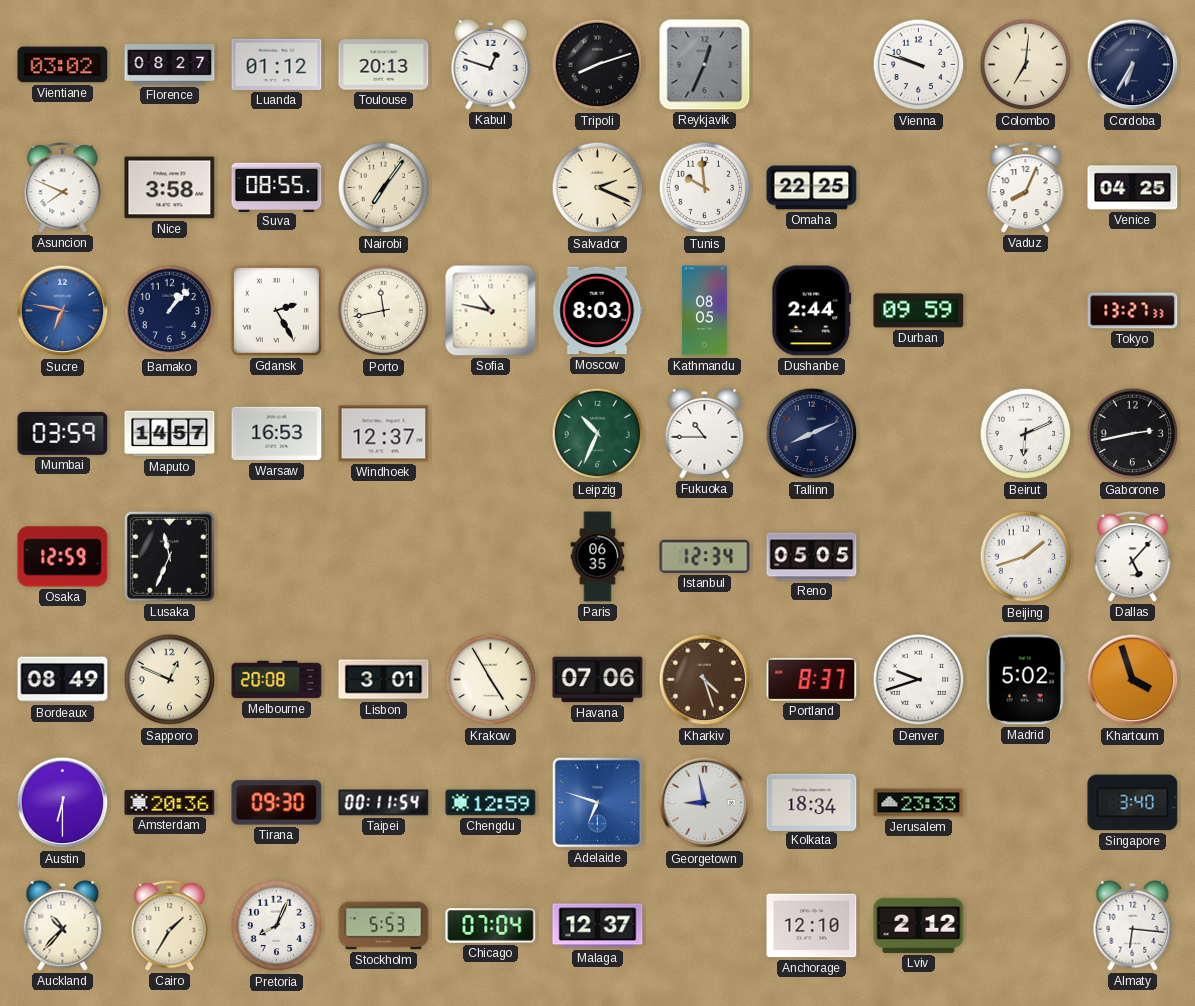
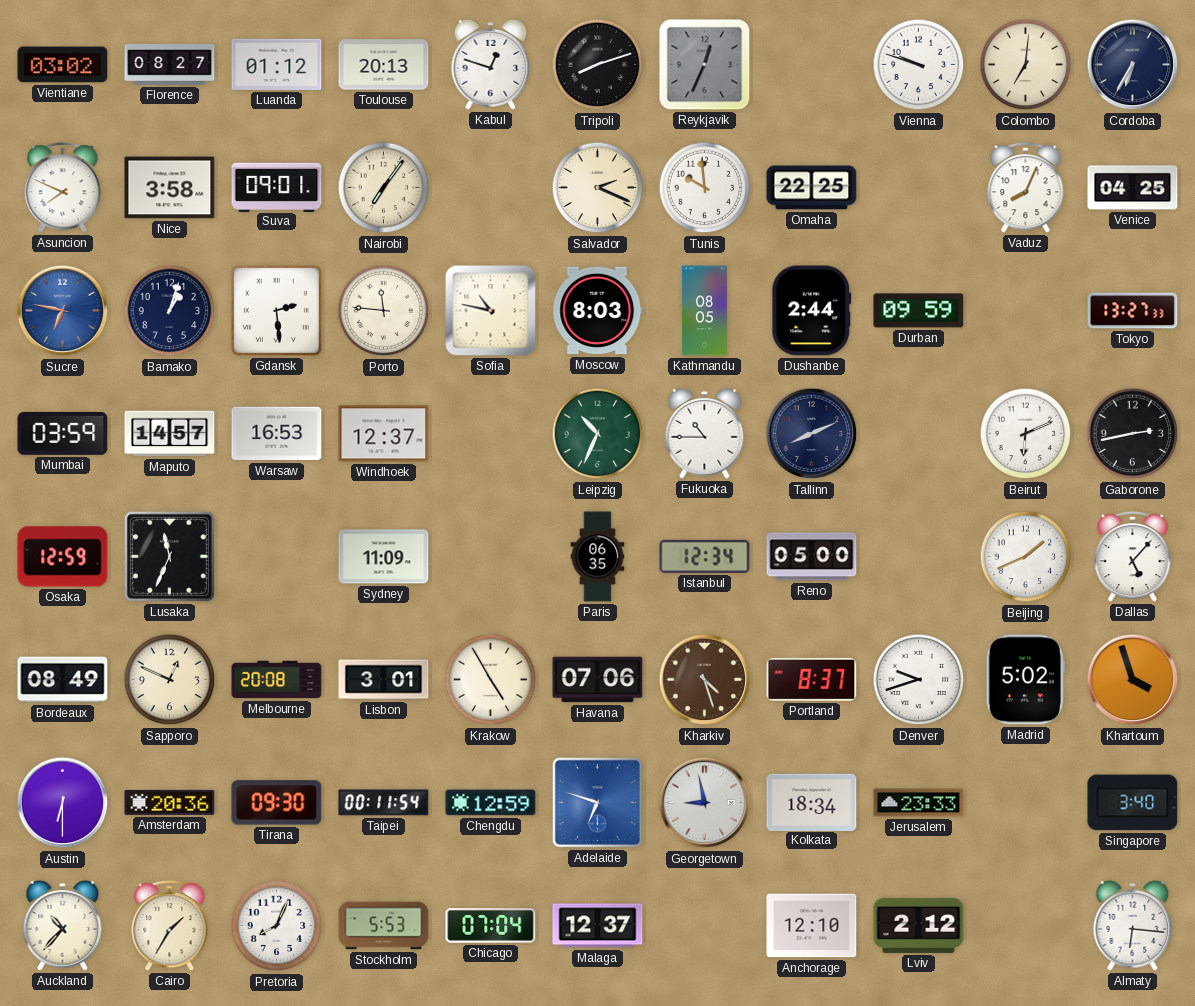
Suva: 08:55 -> 09:01 (277, 187)
Bamako: 1:07 -> 1:03 (170, 311)
Gdansk: 2:25 -> 2:29 (276, 310)
Porto: 11:43 -> 11:46 (384, 311)
Sydney: none -> 11:09 (384, 557)
Reno: 05:05 -> 05:00 (812, 557)
Beijing: 1:42 -> 1:41 (1026, 557)
